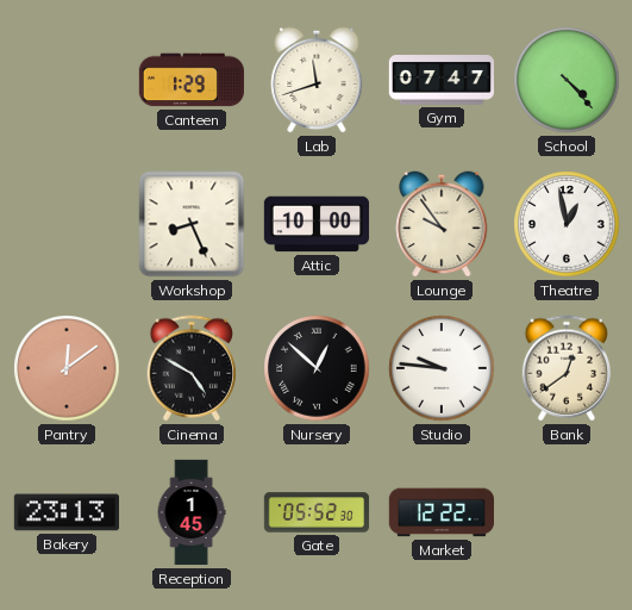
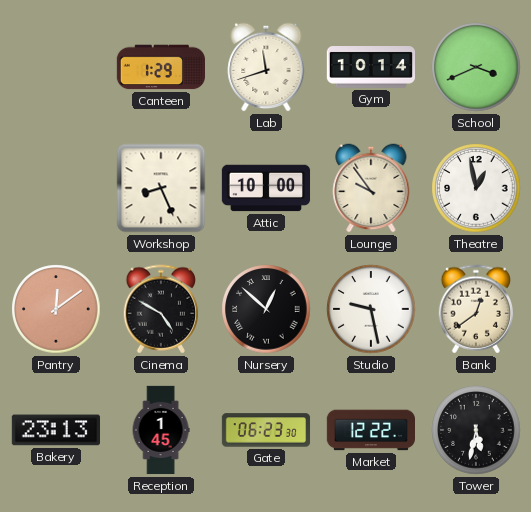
Gym: 07:47 -> 10:14 (370, 68)
School: 4:23 -> 3:41 (476, 67)
Studio: 9:46 -> 9:28 (371, 309)
Gate: 05:52 -> 06:23 (266, 430)
Tower: none -> 5:32 (476, 430)
